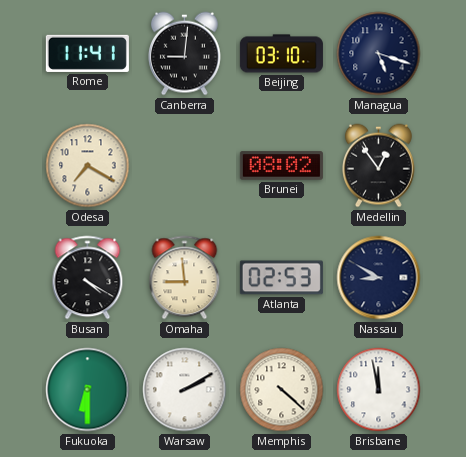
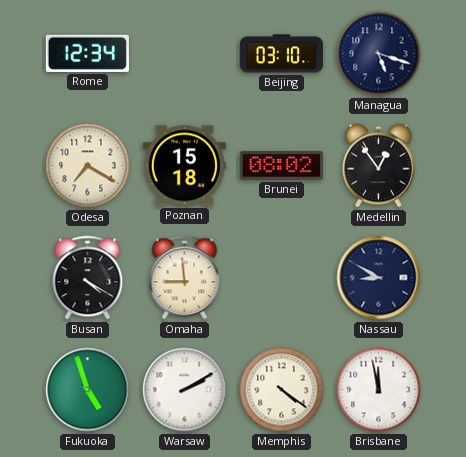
Rome: 11:41 -> 12:34 (87, 53)
Canberra: 9:01 -> none (184, 54)
Poznan: none -> 15:18 (184, 166)
Atlanta: 02:53 -> none (281, 278)
Fukuoka: 6:30 -> 4:57 (88, 390)
Memphis: 4:22 -> 4:21 (282, 390)
